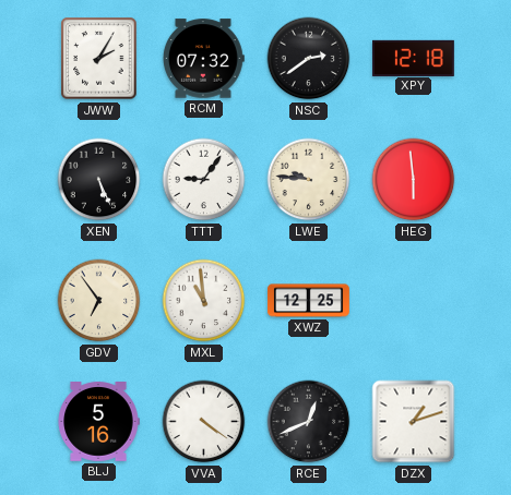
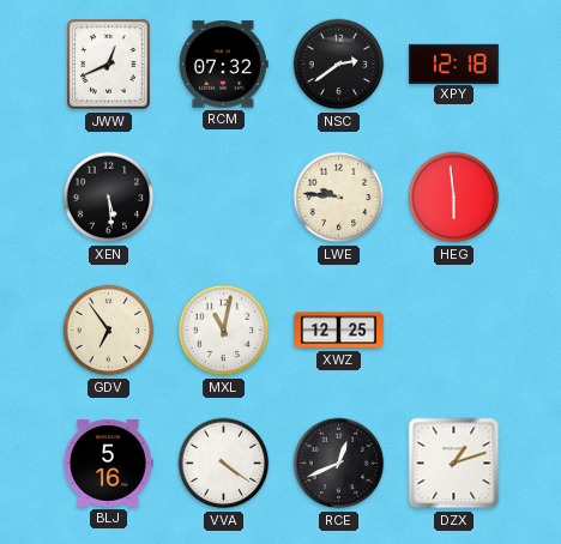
JWW: 2:05 -> 12:41 (109, 65)
XEN: 5:26 -> 5:29 (109, 198)
TTT: 9:06 -> none (204, 180)
MXL: 10:59 -> 11:02 (224, 331)
